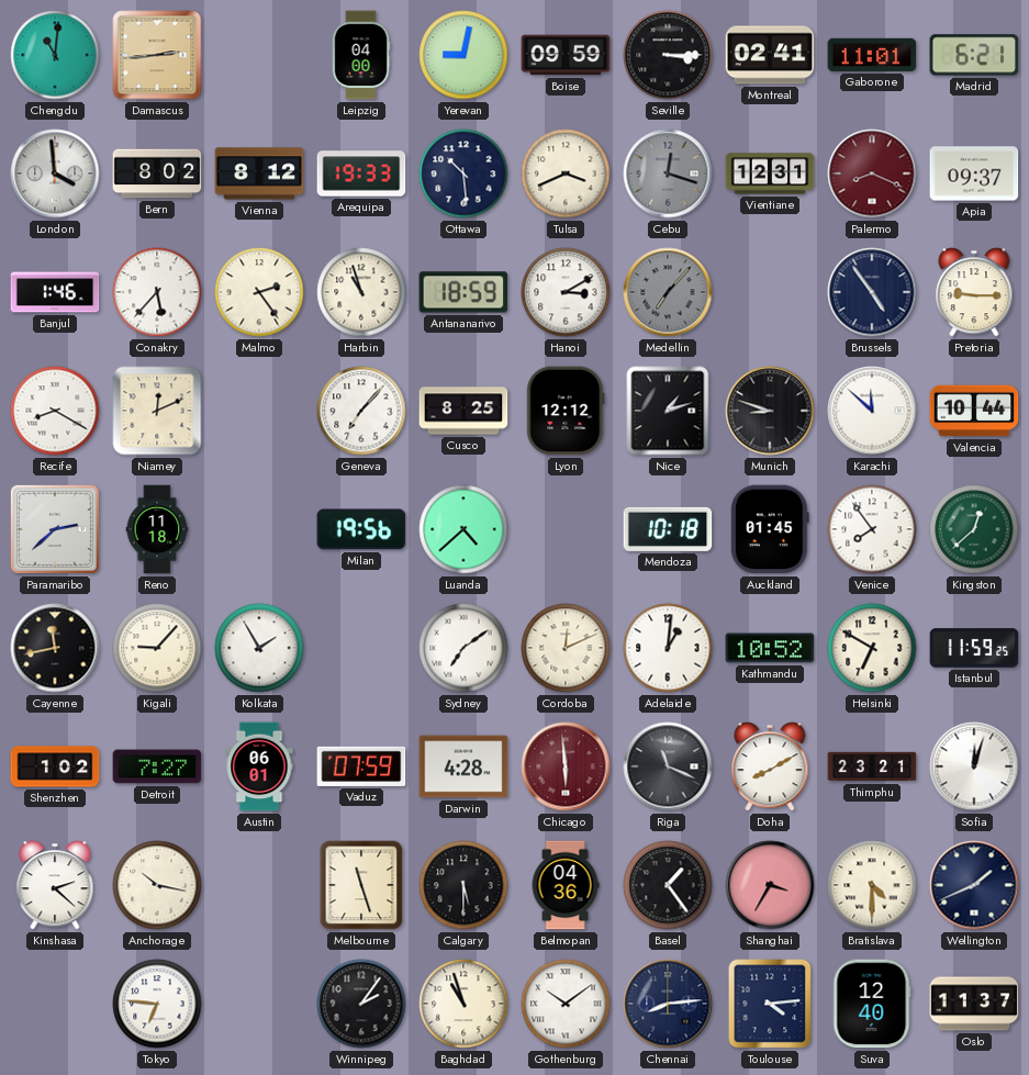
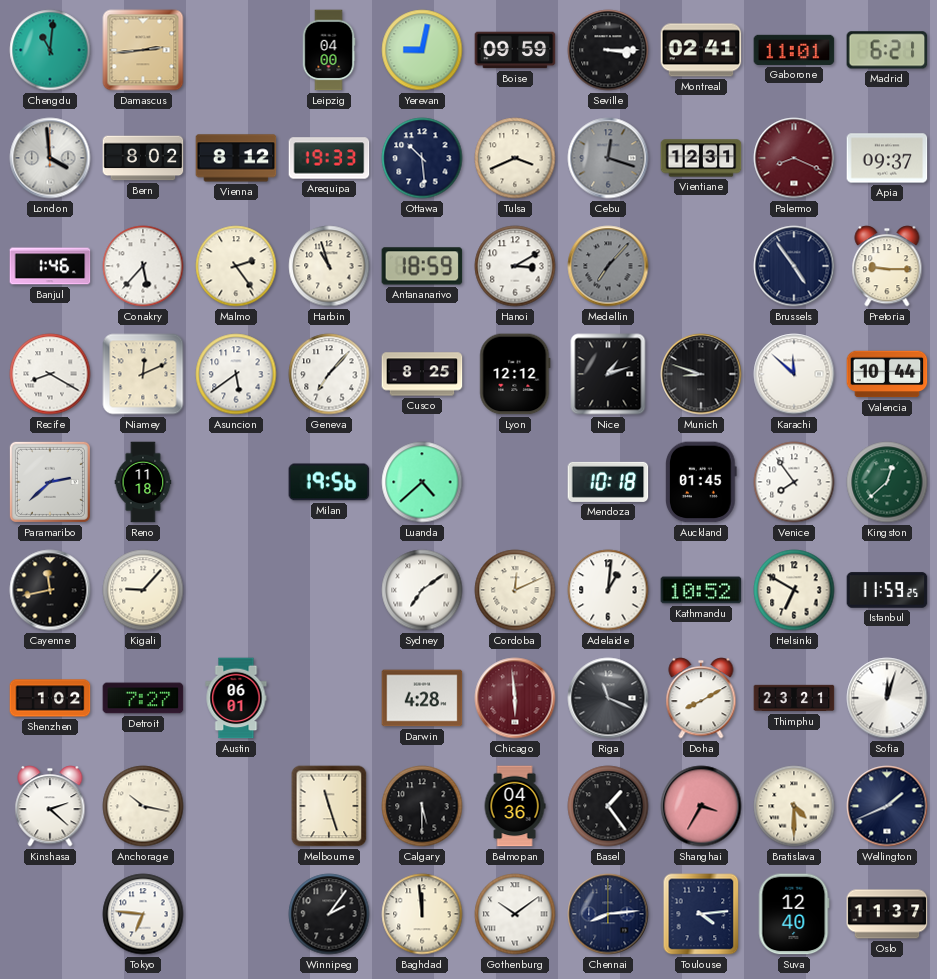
Asuncion: none -> 5:39 (236, 374)
Kolkata: 1:55 -> none (259, 648)
Vaduz: 07:59 -> none (361, 766)
Baghdad: 10:57 -> 11:59 (422, 914)
